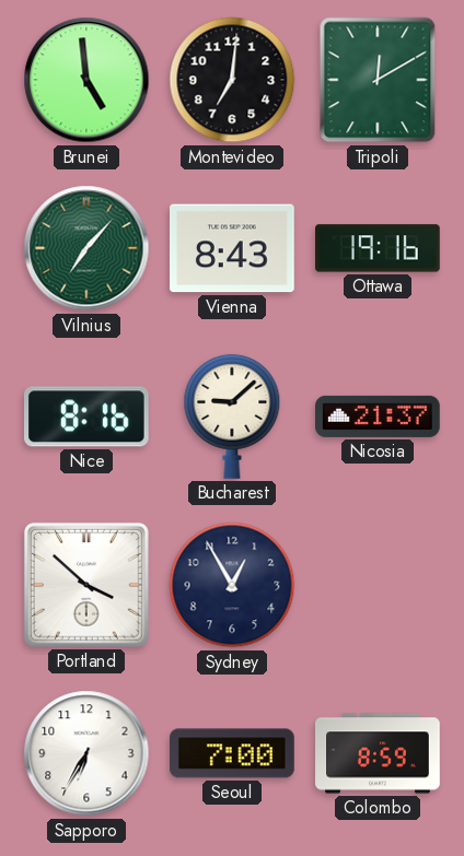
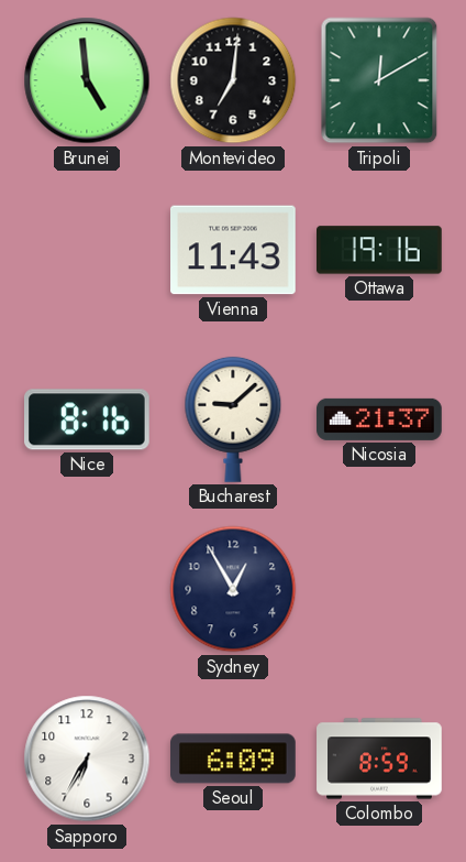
Vilnius: 7:07 -> none (86, 248)
Vienna: 8:43 -> 11:43 (234, 250)
Portland: 3:52 -> none (86, 585)
Seoul: 7:00 -> 6:09 (234, 759)
